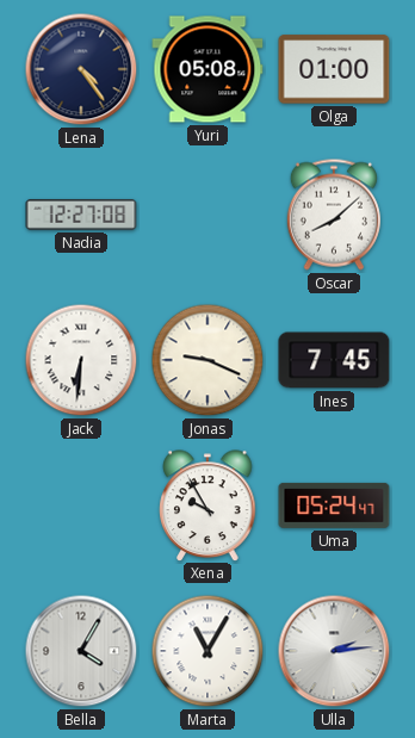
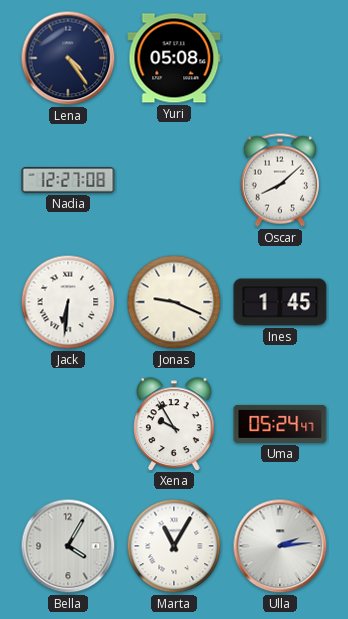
Olga: 01:00 -> none (334, 69)
Ines: 7:45 -> 1:45 (280, 302)
